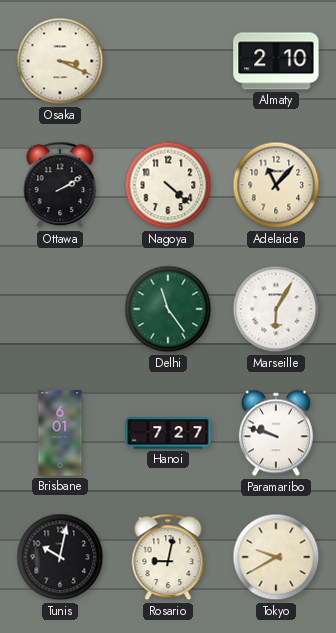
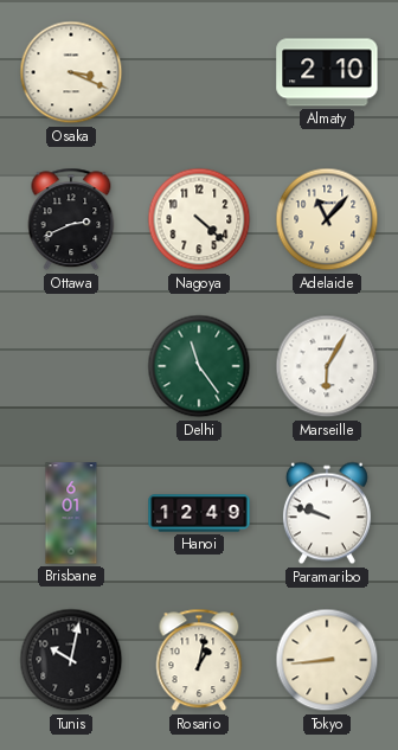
Ottawa: 2:10 -> 2:41 (71, 219)
Hanoi: 7:27 -> 12:49 (199, 513)
Rosario: 9:02 -> 1:02 (199, 660)
Tokyo: 9:40 -> 8:44 (327, 660)
